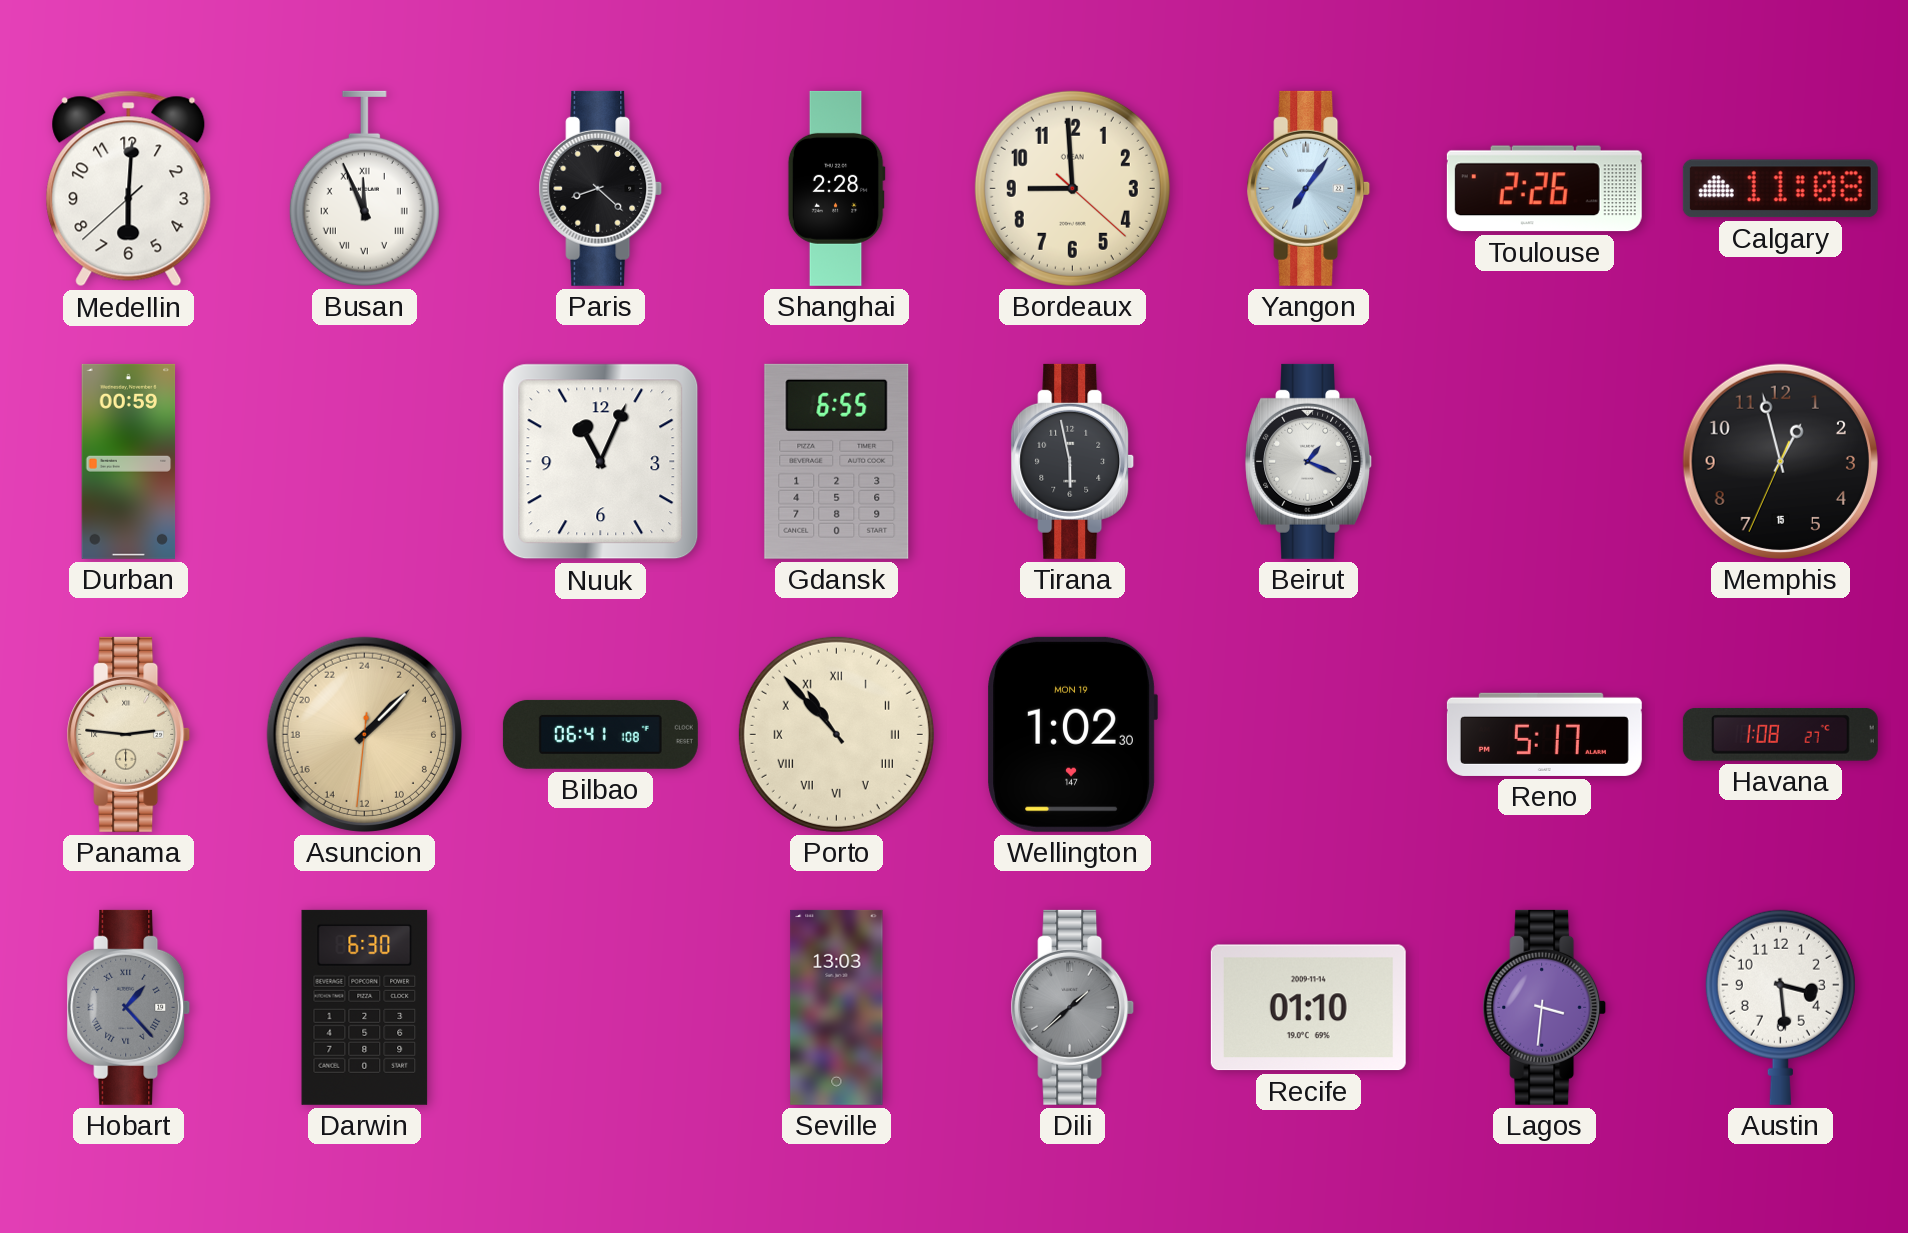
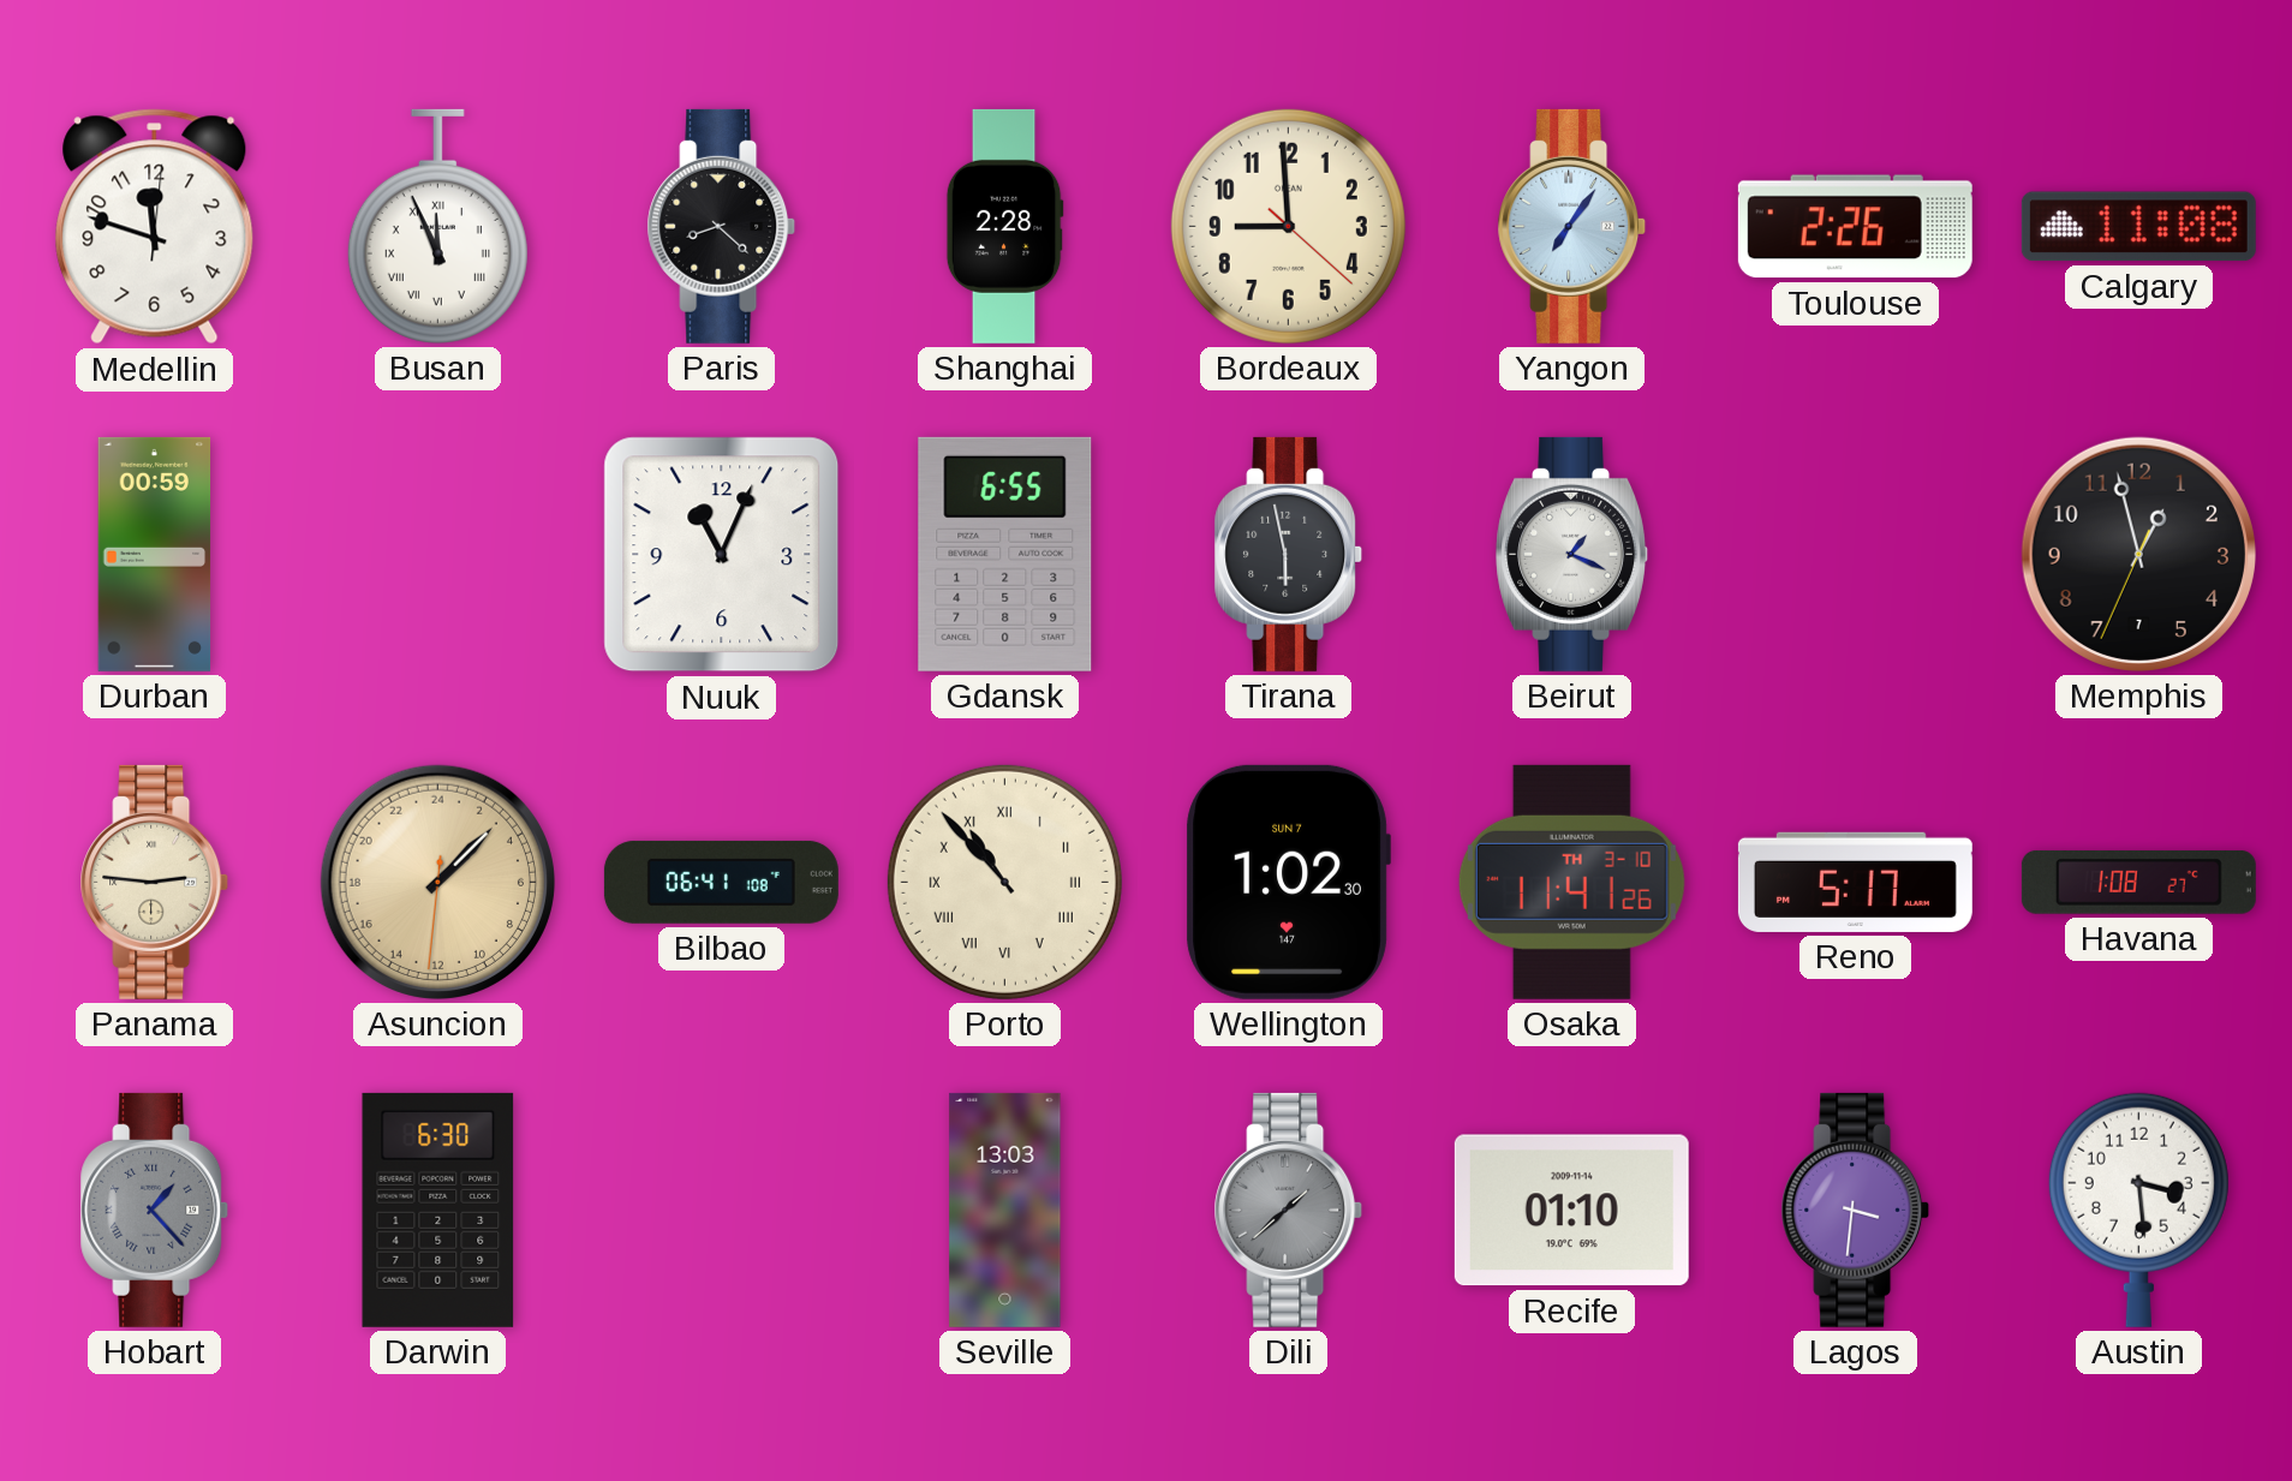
Medellin: 6:00 -> 11:48 (155, 227)
Memphis date: 15 -> 7 (2138, 554)
Wellington date: MON 19 -> SUN 7 (1288, 882)
Osaka: none -> 11:41 (1571, 882)
